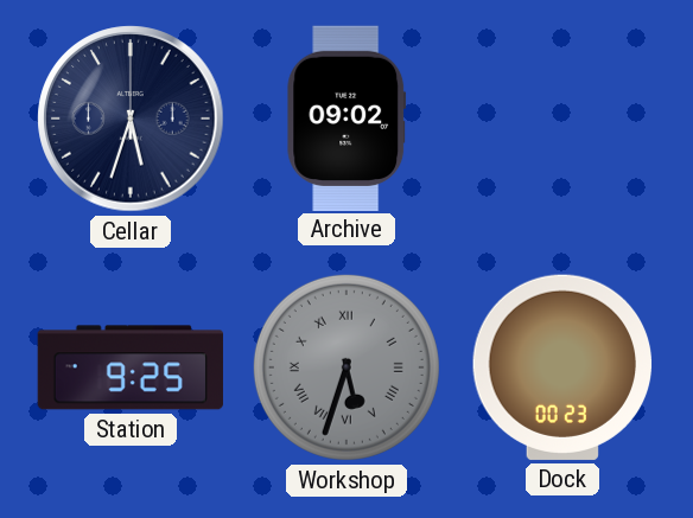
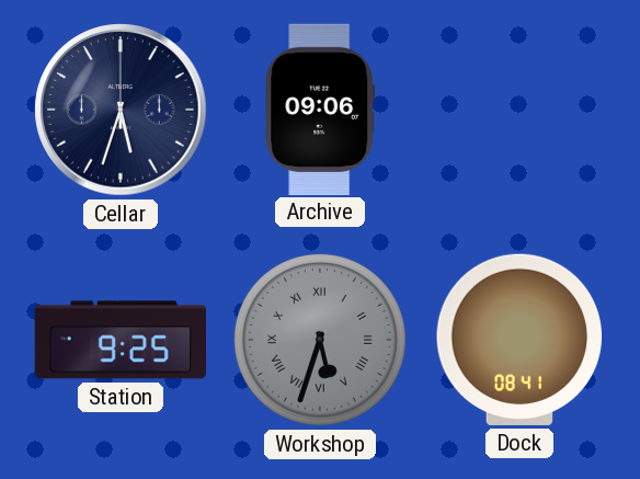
Archive: 09:02 -> 09:06 (320, 109)
Dock: 00:23 -> 08:41 (519, 340)
